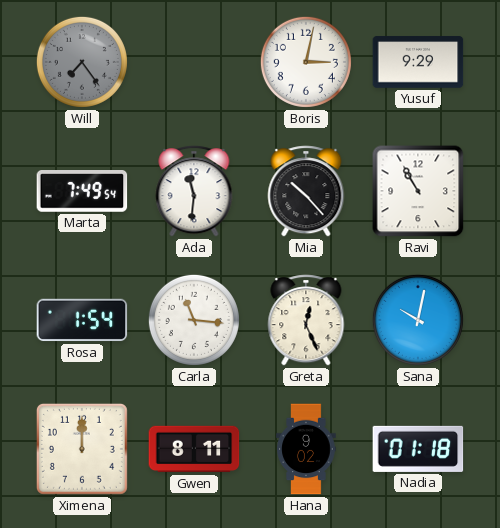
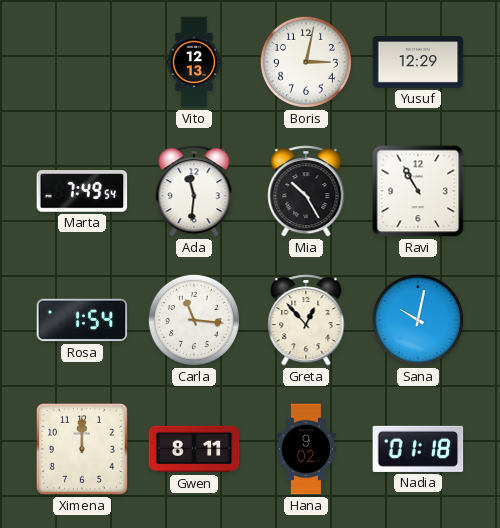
Will: 7:24 -> none (82, 62)
Vito: none -> 12:13 (194, 62)
Yusuf: 9:29 -> 12:29 (418, 62)
Mia: 10:23 -> 10:25 (306, 191)
Greta: 12:26 -> 12:53 (306, 320)
